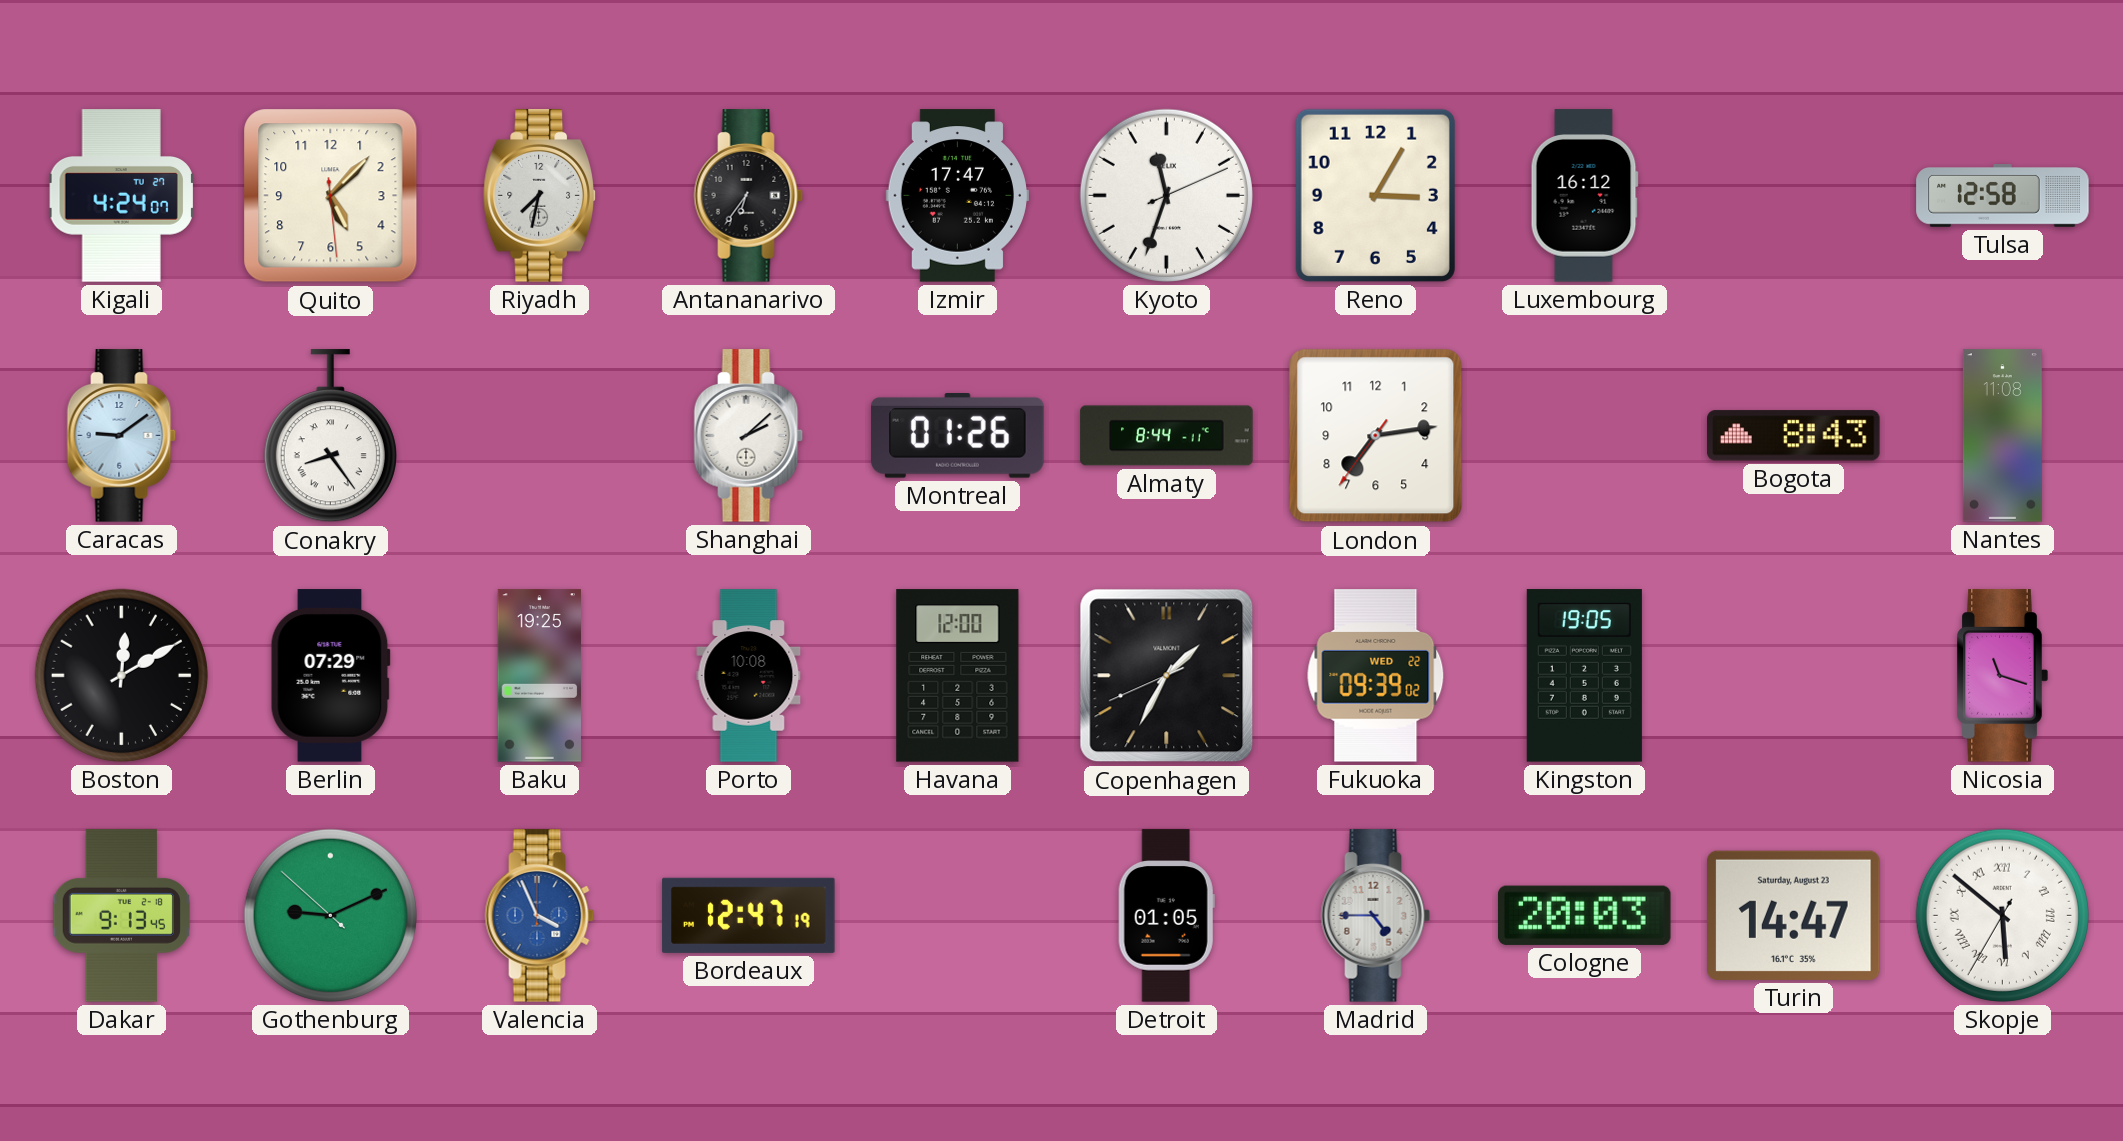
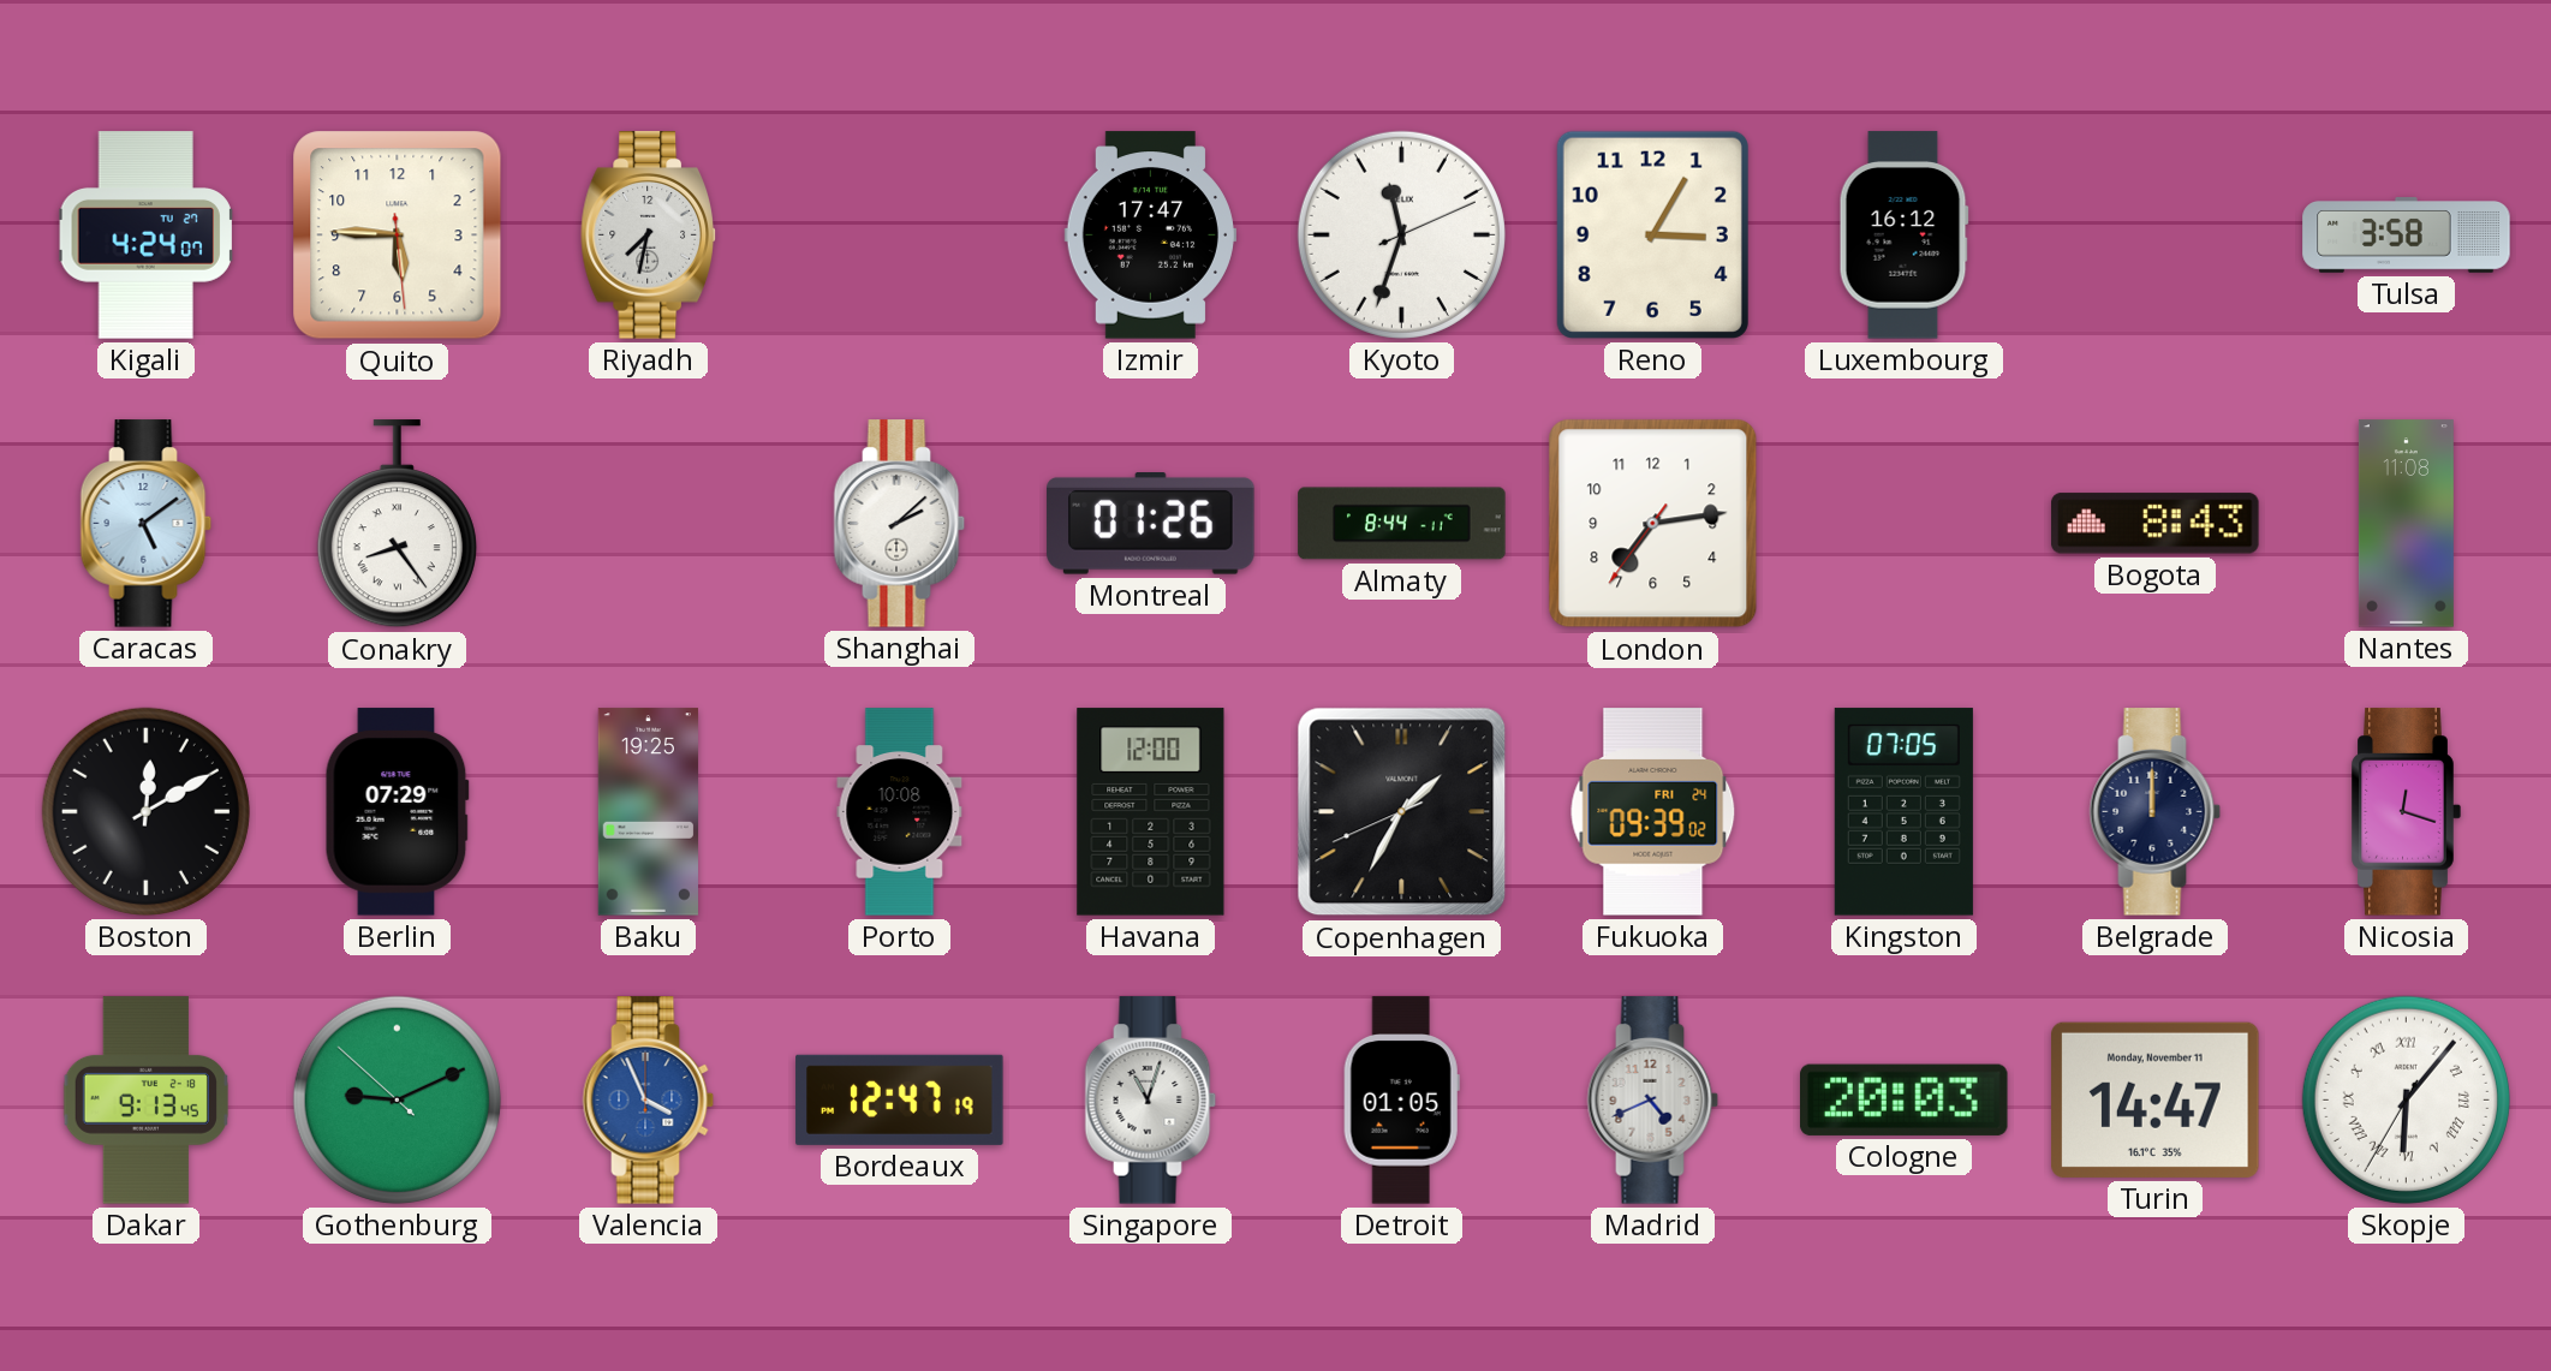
Quito: 5:07 -> 5:45 (398, 236)
Antananarivo: 6:36 -> none (749, 196)
Tulsa: 12:58 -> 3:58 (2407, 236)
Caracas: 9:09 -> 5:09 (147, 524)
Fukuoka date: WED 22 -> FRI 24 (1653, 812)
Kingston: 19:05 -> 07:05 (1903, 812)
Belgrade: none -> 12:00 (2156, 812)
Nicosia: 11:18 -> 12:18 (2406, 812)
Singapore: none -> 11:03 (1151, 1101)
Madrid: 4:45 -> 4:41 (1653, 1101)
Turin date: Saturday, August 23 -> Monday, November 11 (2156, 1099)
Skopje: 5:51 -> 6:06 (2406, 1099)
